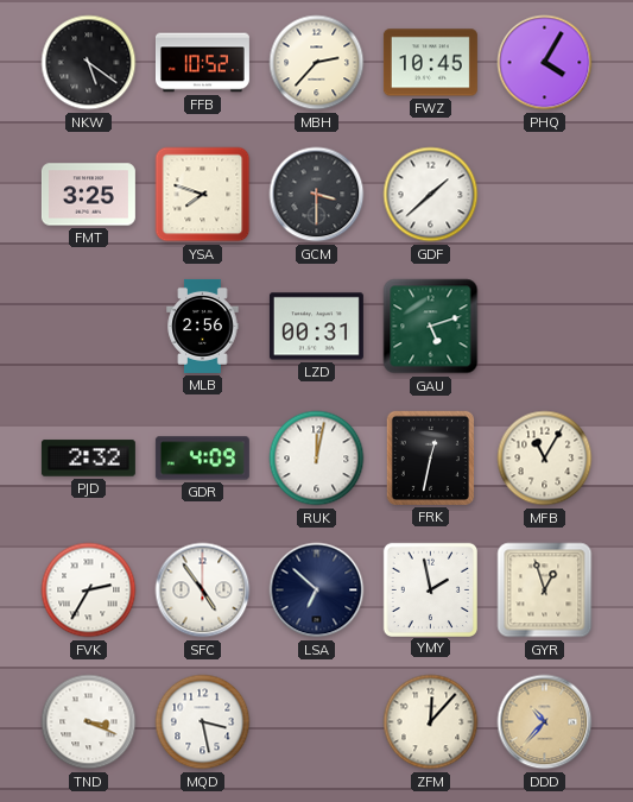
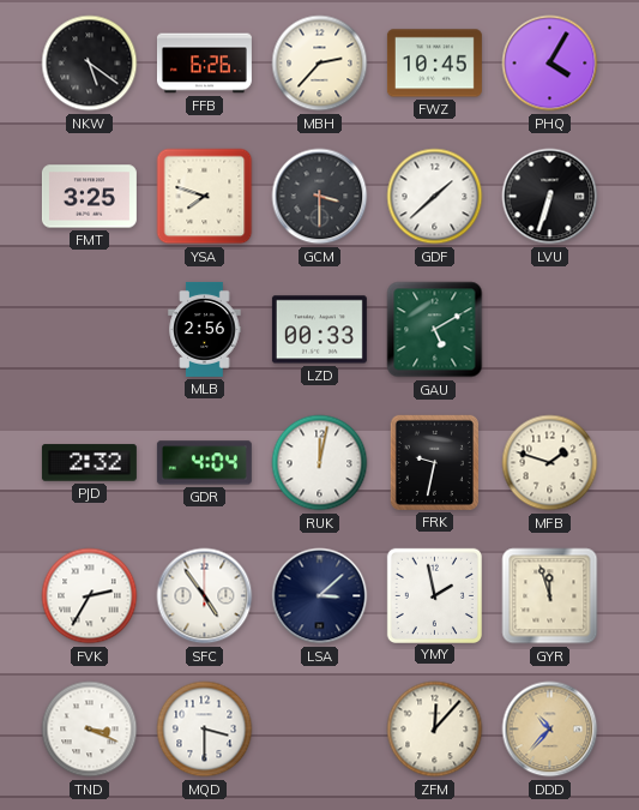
FFB: 10:52 -> 6:26 (204, 64)
LVU: none -> 6:33 (550, 197)
LZD: 00:31 -> 00:33 (319, 330)
GAU: 5:12 -> 5:10 (435, 330)
GDR: 4:09 -> 4:04 (204, 463)
FRK: 12:32 -> 9:32 (434, 462)
MFB: 11:05 -> 1:48 (550, 463)
LSA: 6:52 -> 3:08 (320, 596)
GYR: 12:57 -> 11:57 (550, 596)
MQD: 3:28 -> 3:30 (205, 730)
